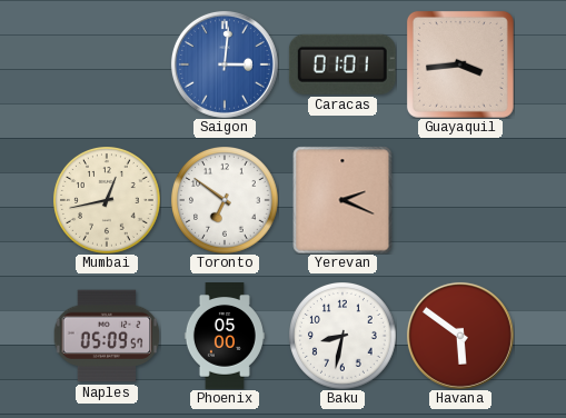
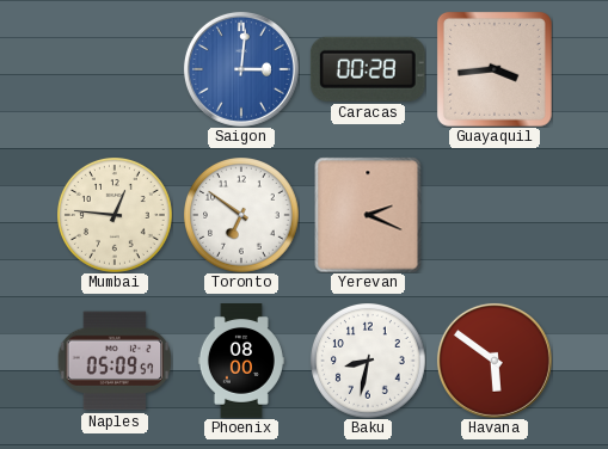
Caracas: 01:01 -> 00:28 (368, 69)
Mumbai: 12:43 -> 12:46 (115, 215)
Phoenix: 05:00 -> 08:00 (241, 362)
